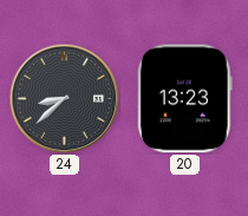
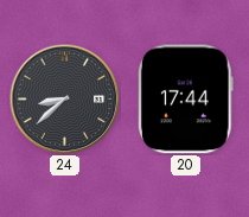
20: 13:23 -> 17:44 (185, 100)
